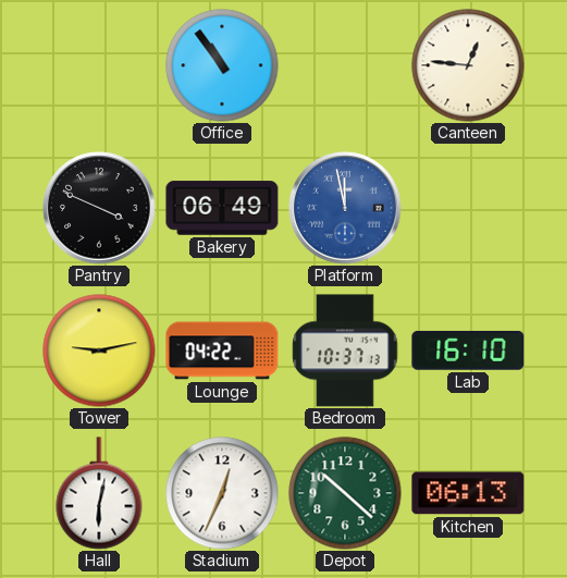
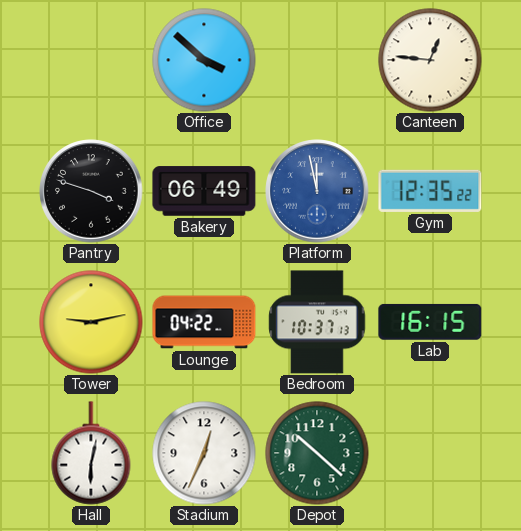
Office: 10:54 -> 3:52 (204, 60)
Pantry: 3:49 -> 3:48 (91, 191)
Gym: none -> 12:35 (430, 191)
Lab: 16:10 -> 16:15 (430, 322)
Kitchen: 06:13 -> none (468, 493)
